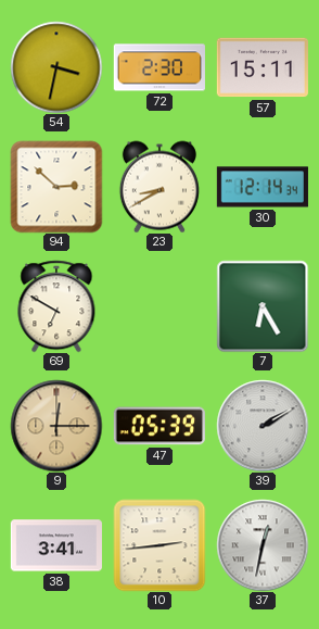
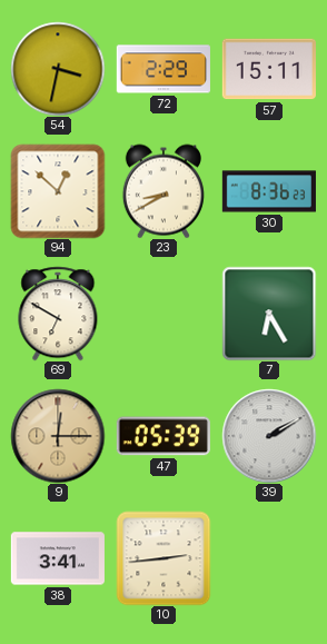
72: 2:30 -> 2:29 (163, 69)
94: 2:52 -> 12:52 (58, 191)
30: 12:14 -> 8:36 (269, 191)
37: 12:32 -> none (263, 545)
